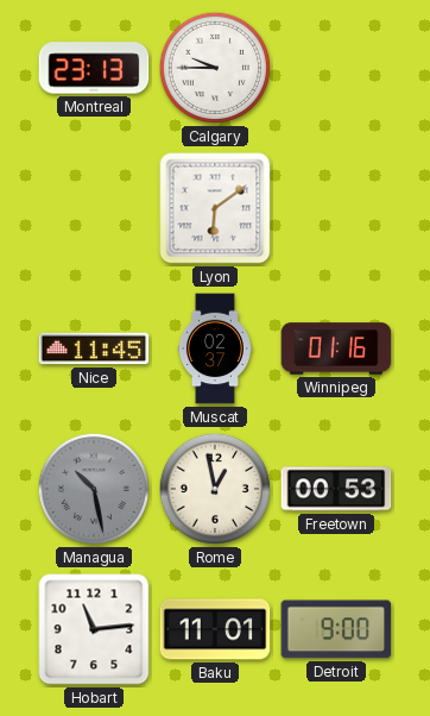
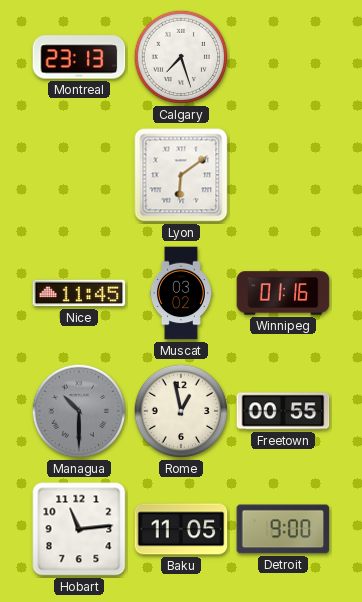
Calgary: 9:45 -> 7:27 (181, 57)
Muscat: 02:37 -> 03:02 (181, 293)
Managua: 10:28 -> 10:30 (79, 411)
Freetown: 00:53 -> 00:55 (283, 411)
Baku: 11:01 -> 11:05 (181, 529)
